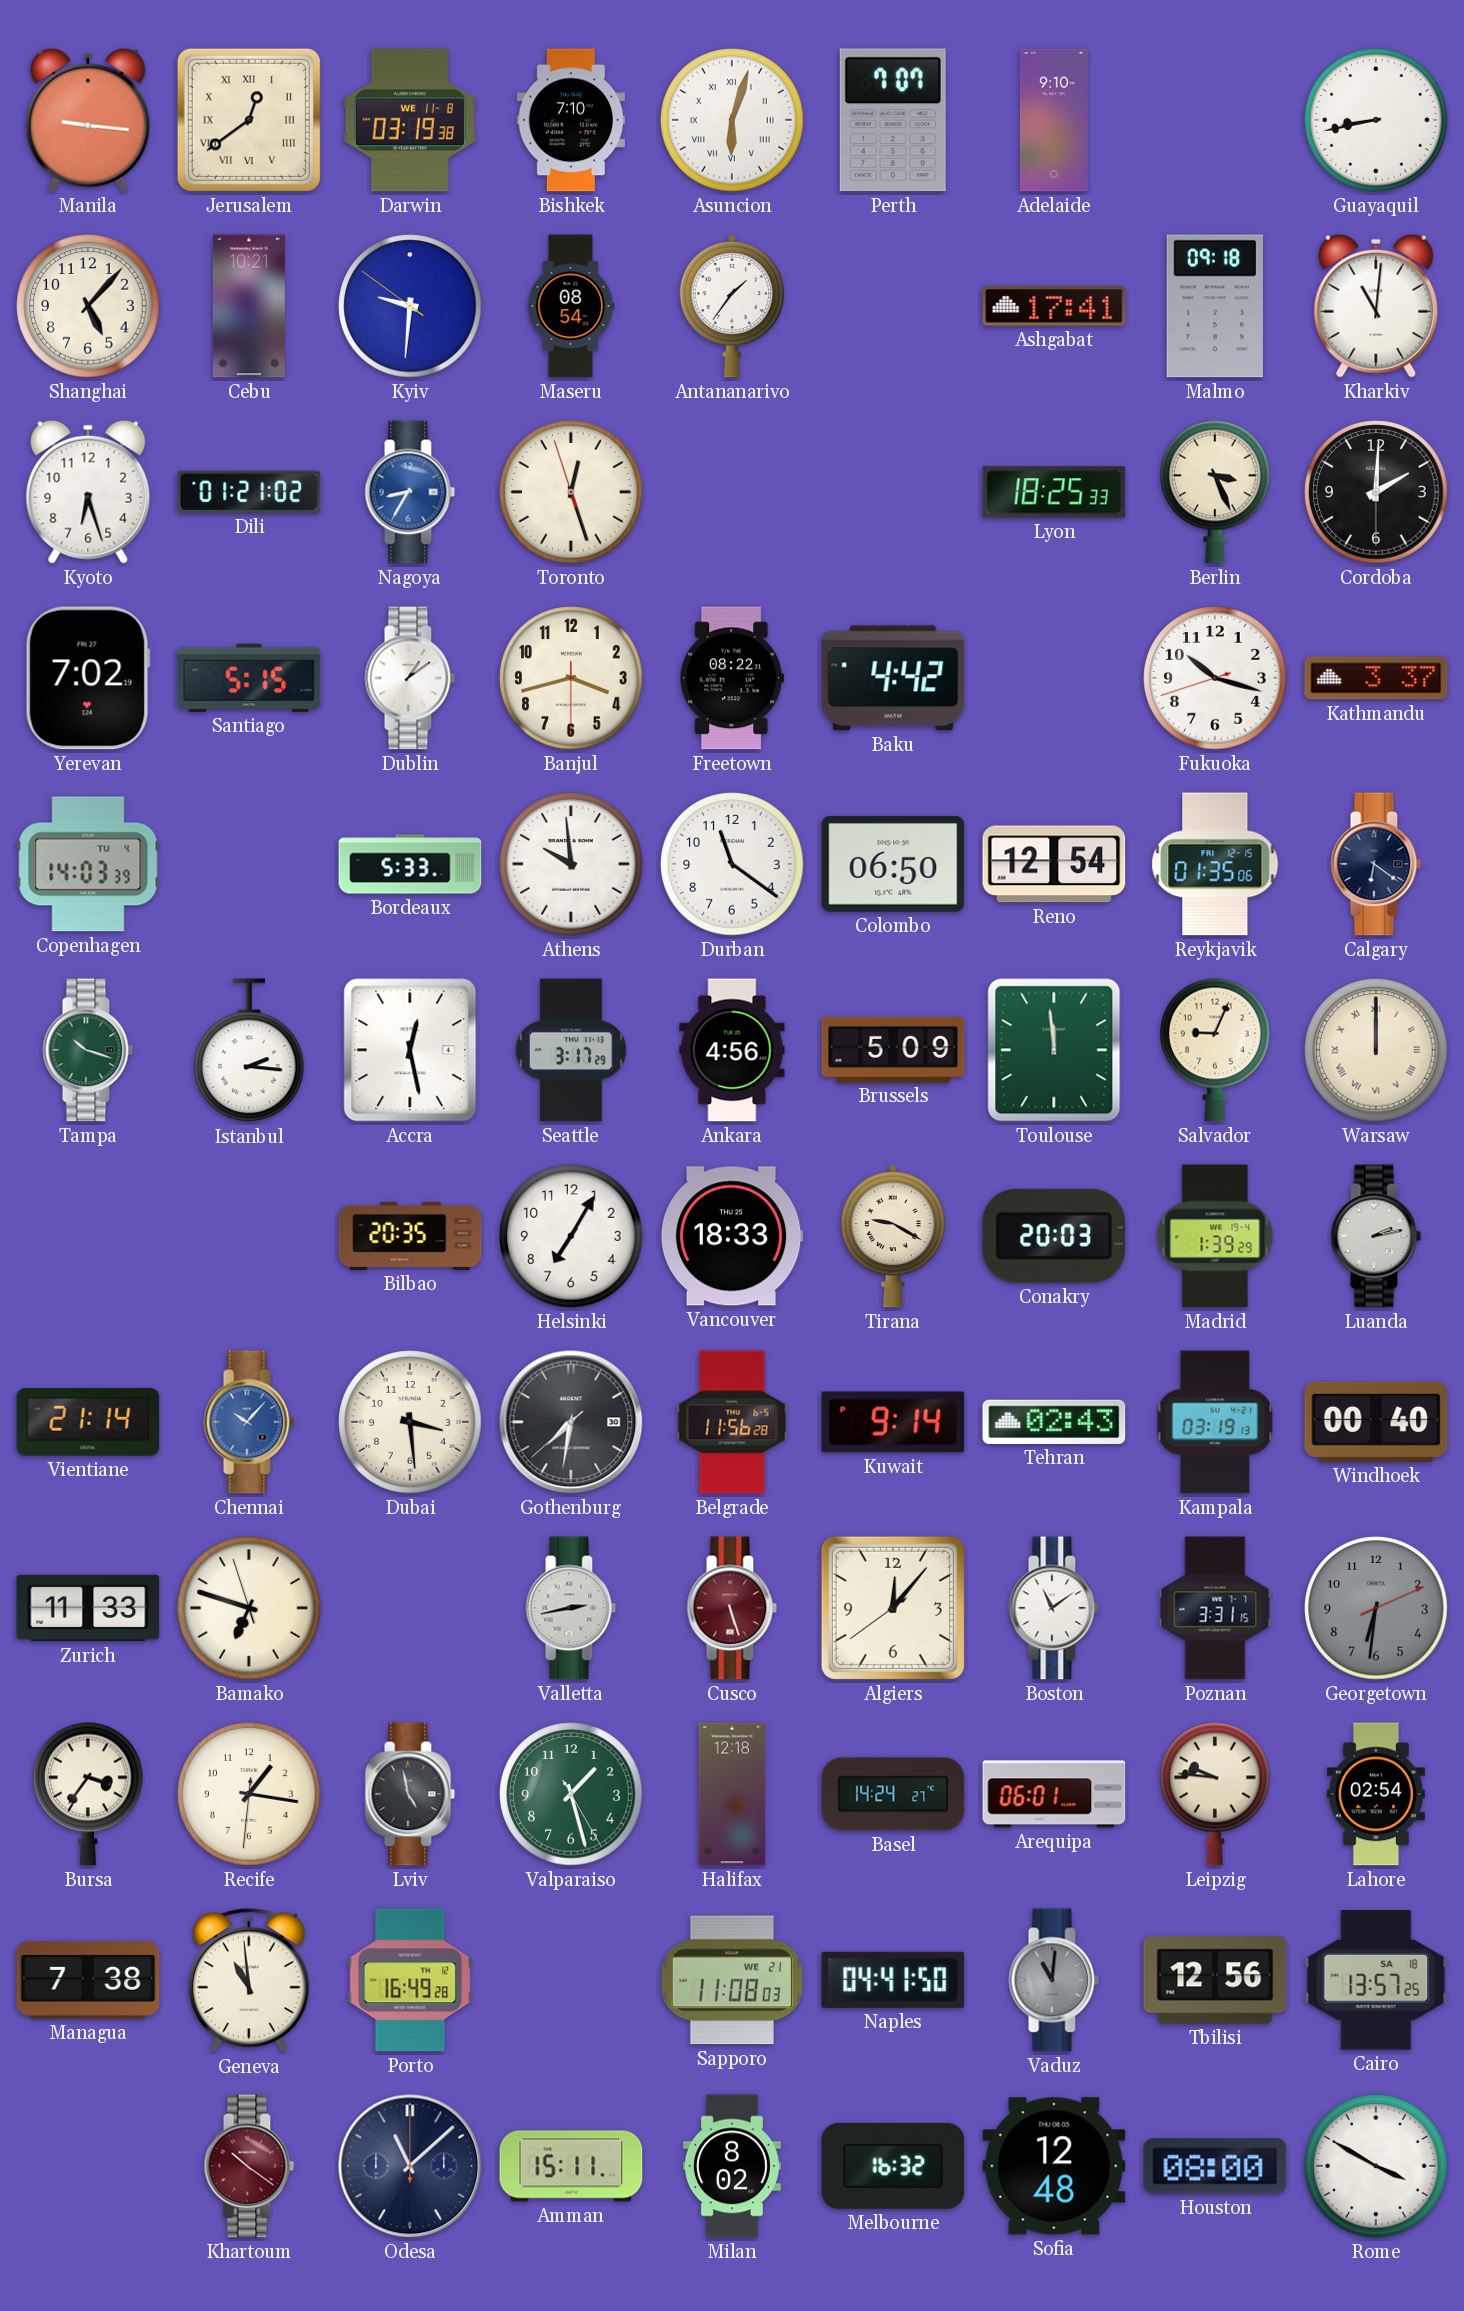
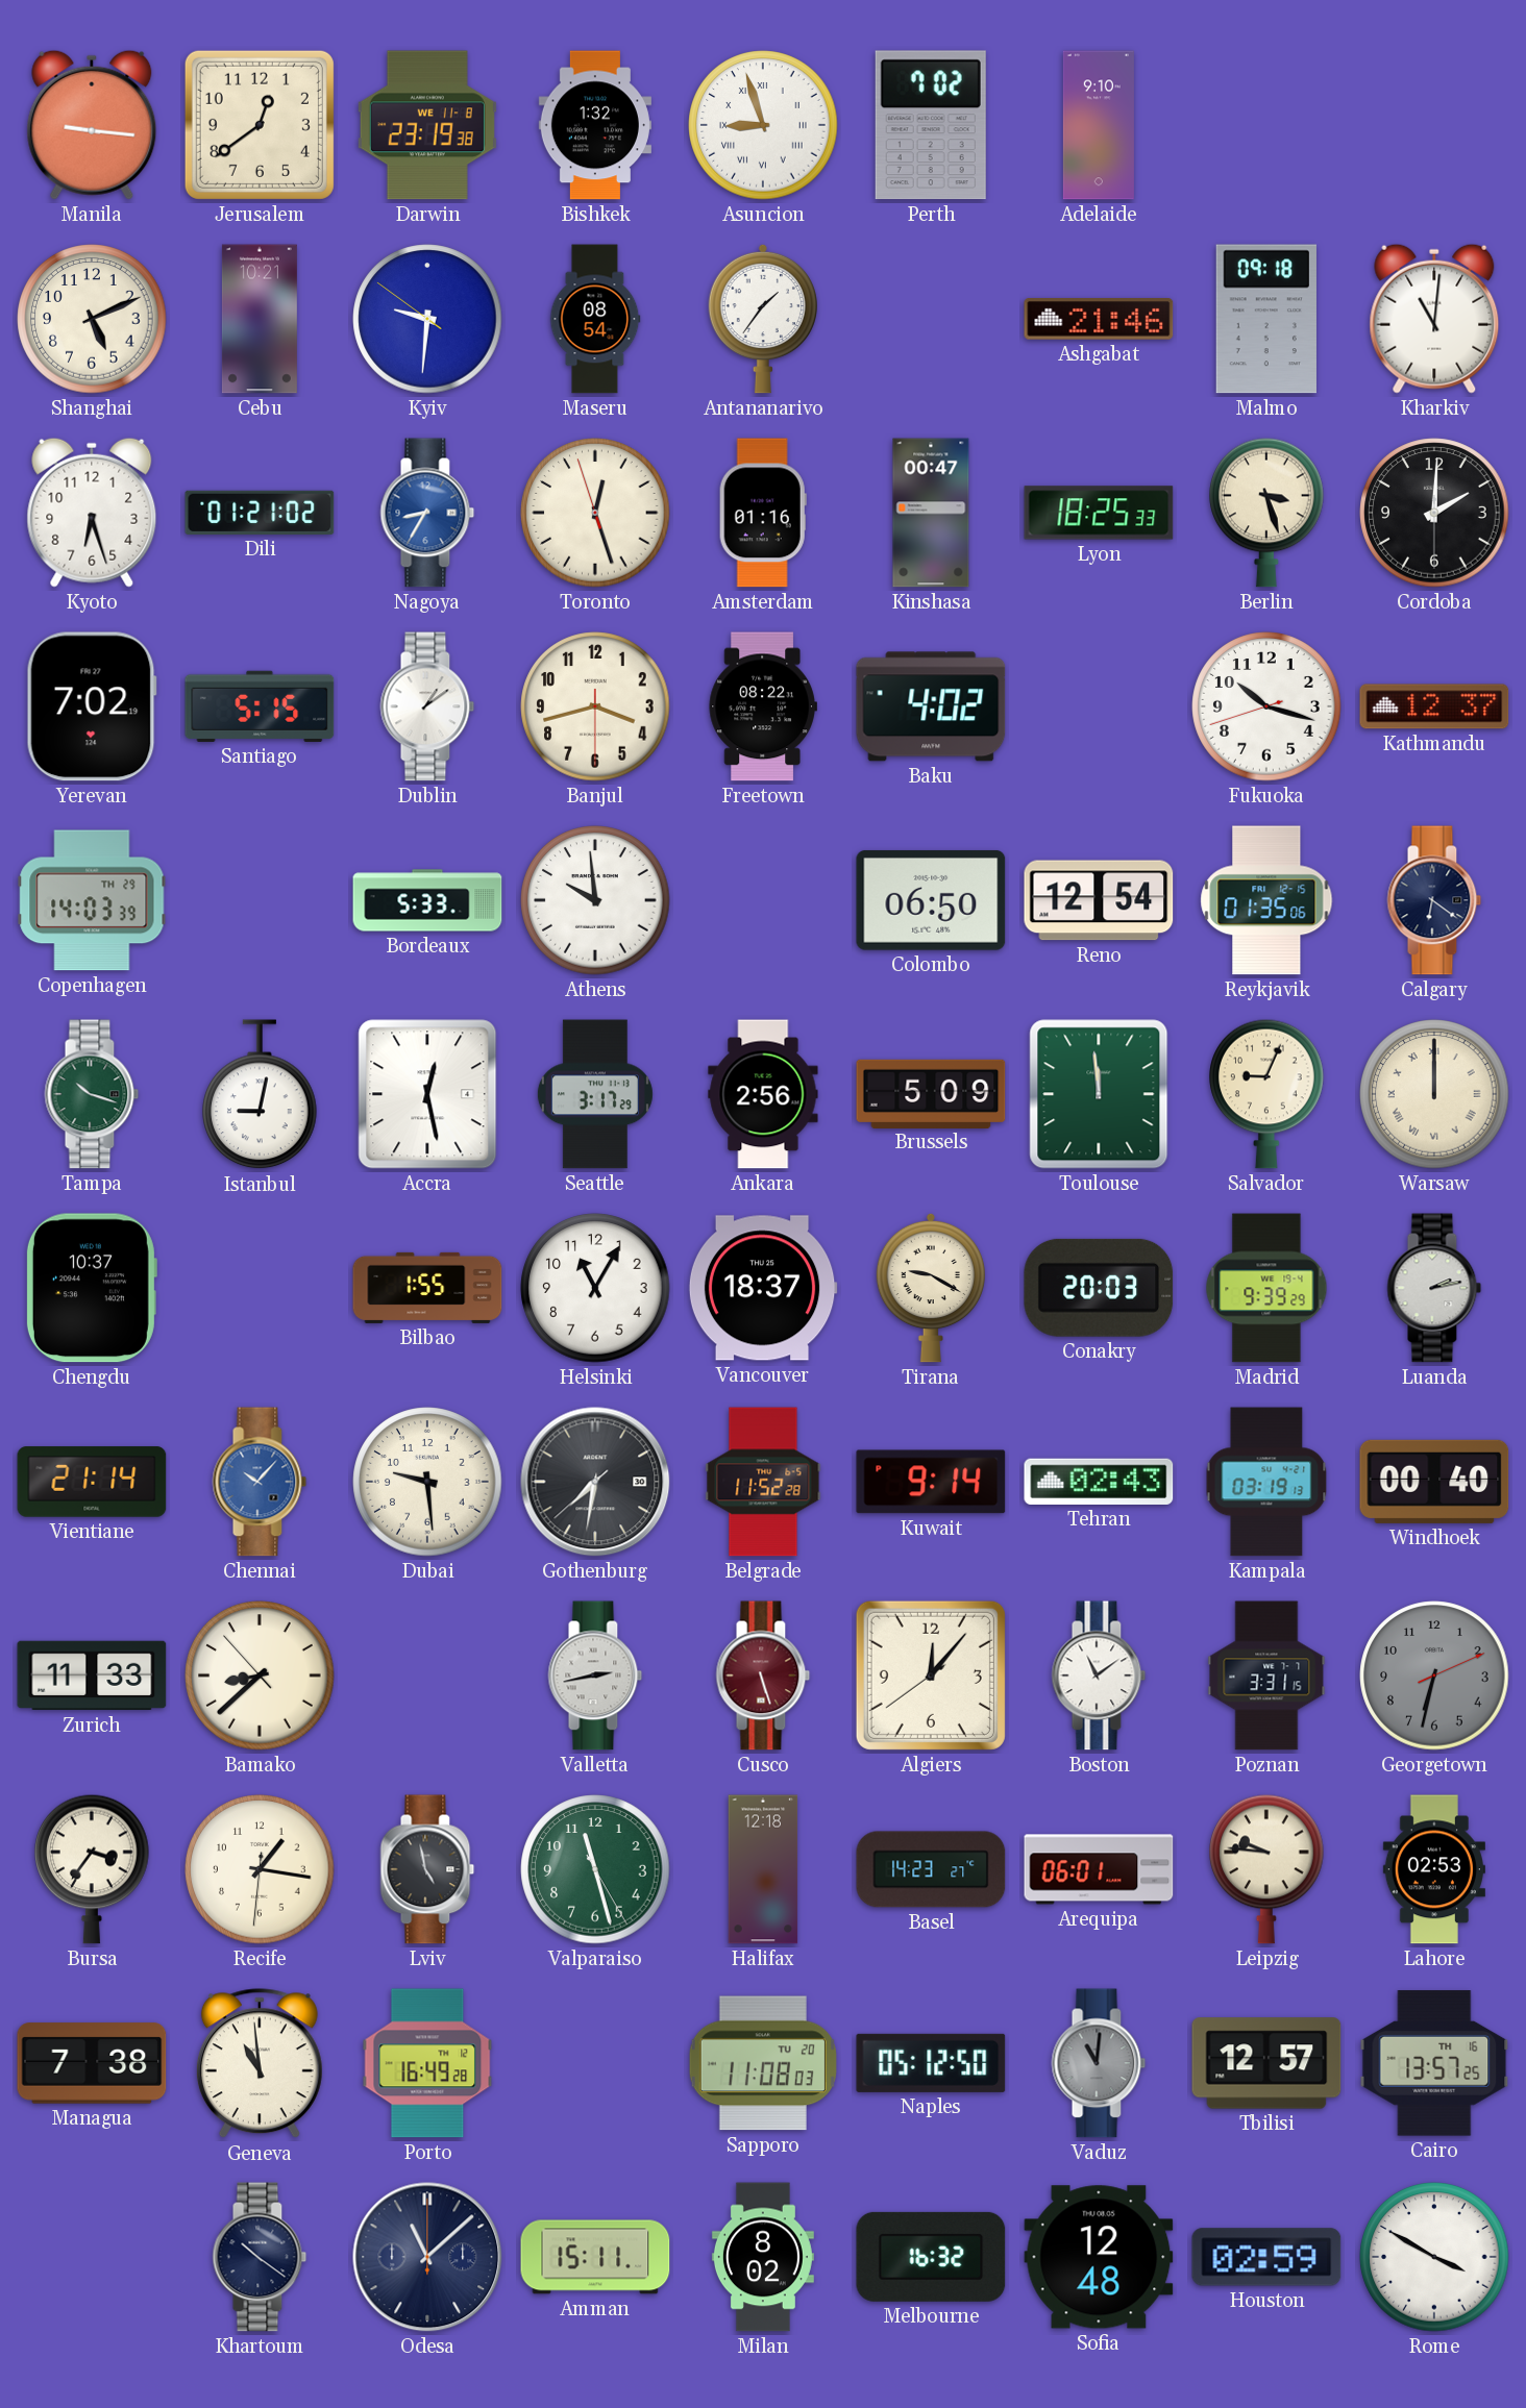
Jerusalem numerals: Roman -> Arabic (260, 125)
Darwin: 03:19 -> 23:19 (427, 125)
Bishkek: 7:10 -> 1:32 (595, 125)
Asuncion: 6:03 -> 8:57 (763, 125)
Perth: 7:07 -> 7:02 (931, 125)
Guayaquil: 8:43 -> none (1376, 120)
Shanghai: 5:07 -> 5:11 (92, 319)
Ashgabat: 17:41 -> 21:46 (1099, 320)
Amsterdam: none -> 01:16 (763, 513)
Kinshasa: none -> 00:47 (931, 513)
Berlin: 3:26 -> 3:27 (1266, 513)
Baku: 4:42 -> 4:02 (931, 706)
Kathmandu: 3:37 -> 12:37 (1434, 706)
Copenhagen date: TU 4 -> TH 29 (92, 900)
Durban: 11:21 -> none (732, 864)
Istanbul: 2:16 -> 9:02 (260, 1095)
Ankara: 4:56 -> 2:56 (763, 1094)
Chengdu: none -> 10:37 (91, 1288)
Bilbao: 20:35 -> 1:55 (427, 1288)
Helsinki: 7:05 -> 11:05 (595, 1288)
Vancouver: 18:33 -> 18:37 (763, 1288)
Madrid: 1:39 -> 9:39 (1266, 1288)
Dubai: 3:29 -> 9:29 (427, 1482)
Belgrade: 11:56 -> 11:52 (763, 1482)
Bamako: 6:47 -> 8:37 (260, 1675)
Georgetown: 6:31 -> 6:32 (1434, 1675)
Valparaiso: 1:27 -> 11:27 (595, 1869)
Basel: 14:24 -> 14:23 (931, 1869)
Lahore: 02:54 -> 02:53 (1434, 1869)
Sapporo date: WE 21 -> TU 20 (763, 2063)
Naples: 04:41 -> 05:12 (931, 2063)
Tbilisi: 12:56 -> 12:57 (1266, 2063)
Cairo date: SA 18 -> TH 16 (1434, 2063)
Khartoum dial: burgundy -> navy (260, 2257)
Houston: 08:00 -> 02:59 (1266, 2257)
